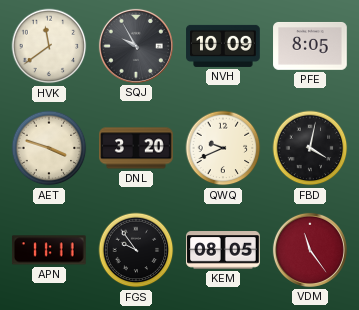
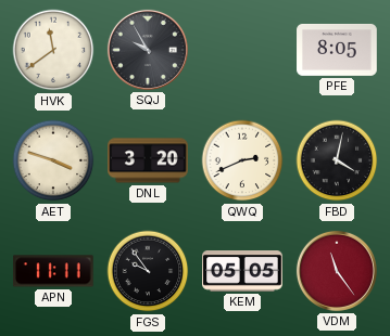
NVH: 10:09 -> none (223, 46)
QWQ: 9:41 -> 2:41 (242, 160)
KEM: 08:05 -> 05:05 (242, 271)
